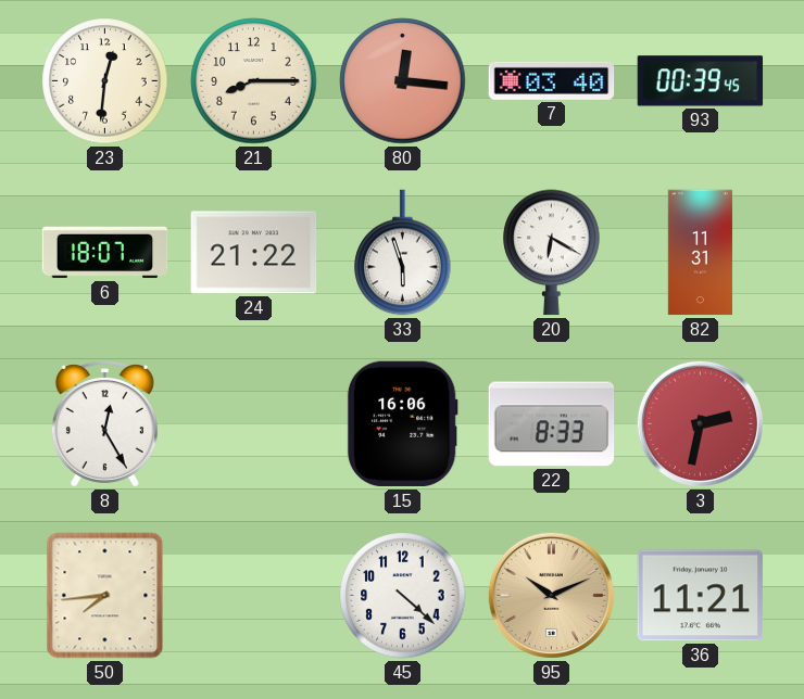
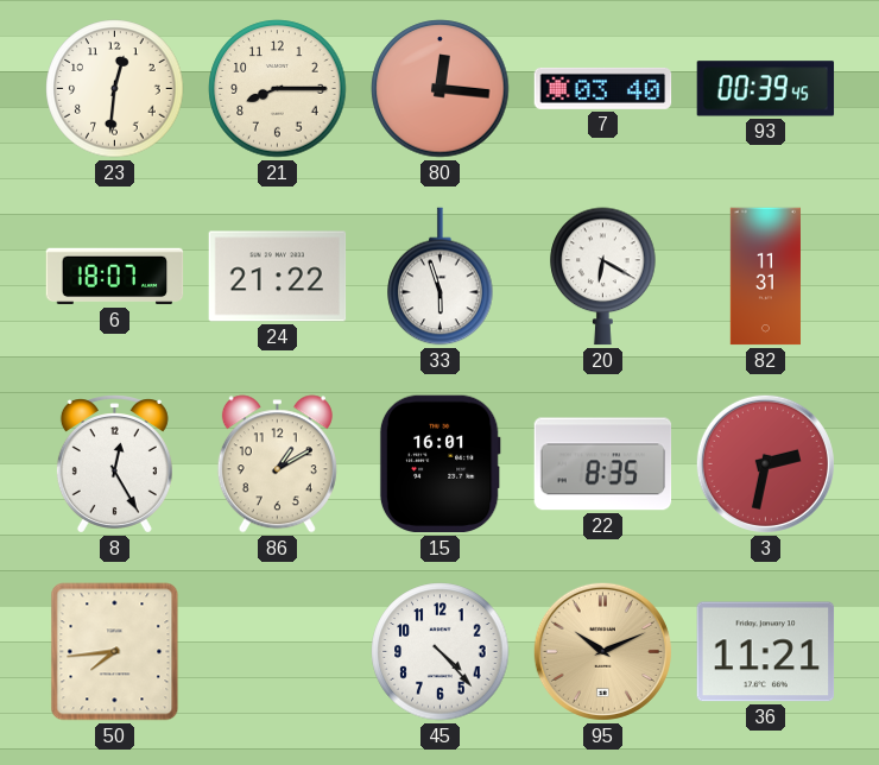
86: none -> 1:10 (277, 464)
15: 16:06 -> 16:01 (439, 464)
22: 8:33 -> 8:35 (603, 464)
45: 4:22 -> 4:23 (441, 652)
